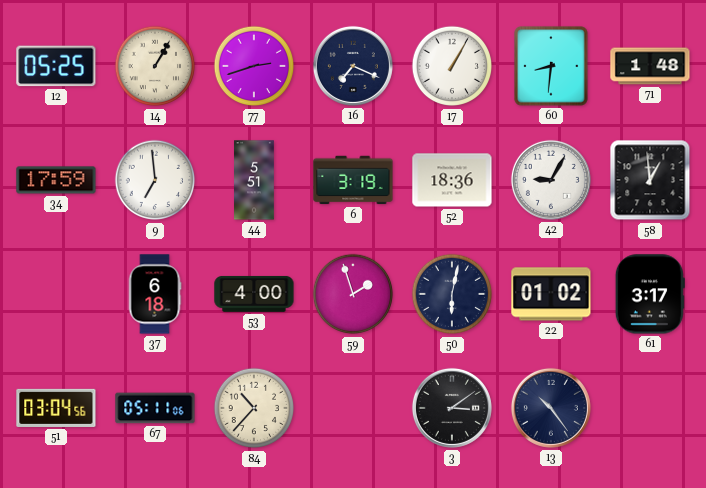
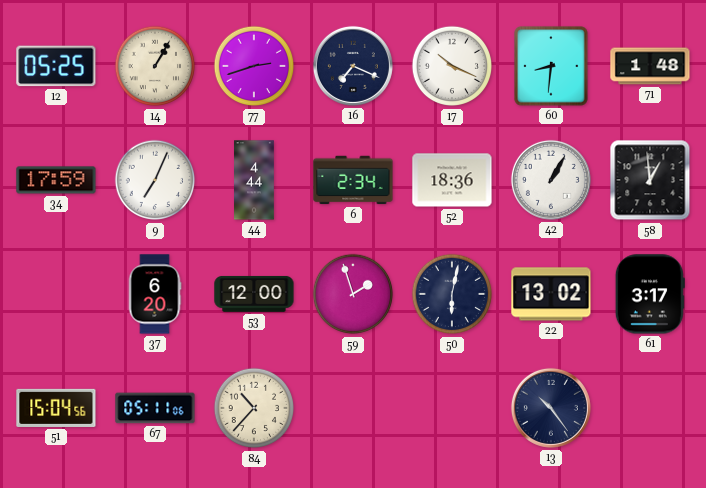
17: 1:05 -> 10:19 (452, 66)
9: 6:59 -> 7:04 (155, 180)
44: 5:51 -> 4:44 (254, 180)
6: 3:19 -> 2:34 (353, 180)
42: 9:05 -> 1:05 (551, 180)
37: 6:18 -> 6:20 (155, 294)
53: 4:00 -> 12:00 (254, 294)
22: 01:02 -> 13:02 (551, 294)
51: 03:04 -> 15:04 (56, 408)
3: 3:09 -> none (452, 408)
